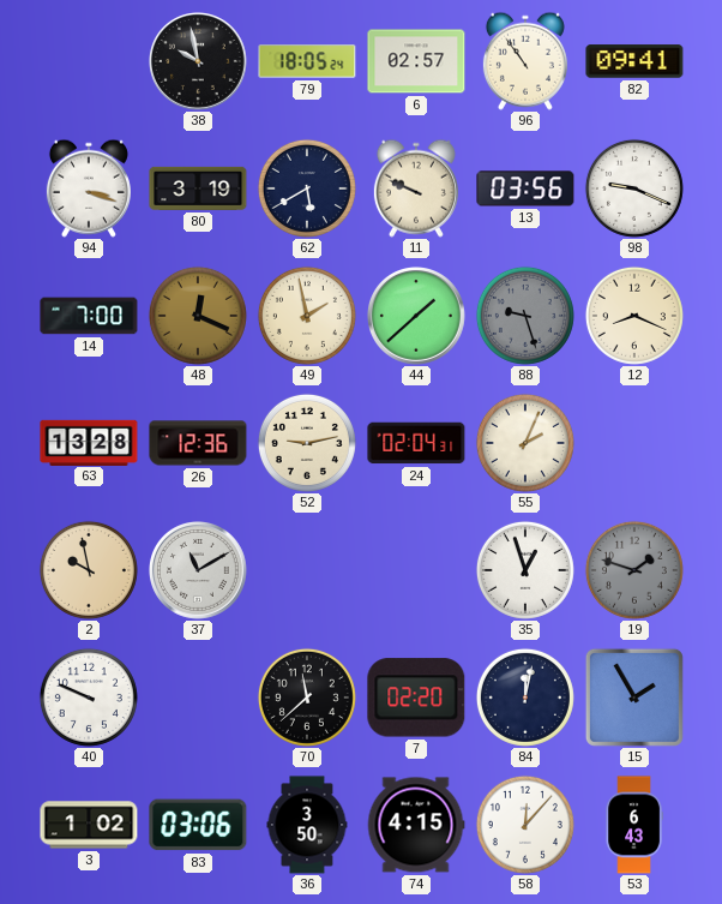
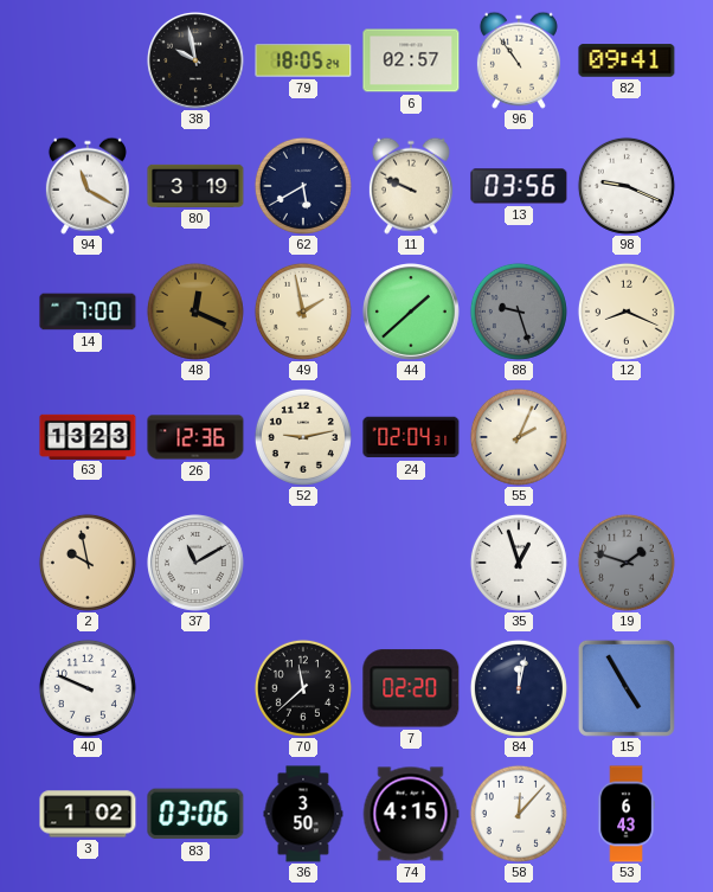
94: 3:18 -> 11:20 (88, 186)
63: 13:28 -> 13:23 (88, 436)
15: 1:55 -> 4:55 (627, 688)
